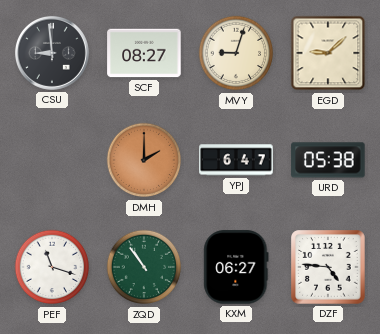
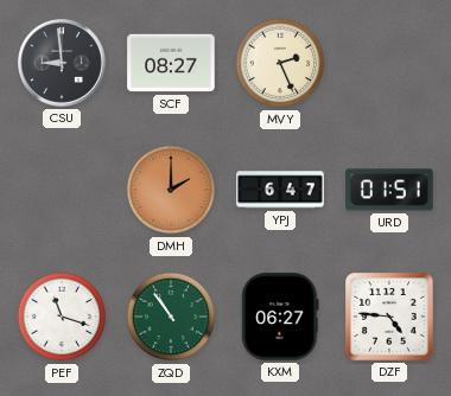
MVY: 9:03 -> 2:26 (280, 63)
EGD: 9:08 -> none (328, 53)
URD: 05:38 -> 01:51 (389, 190)
